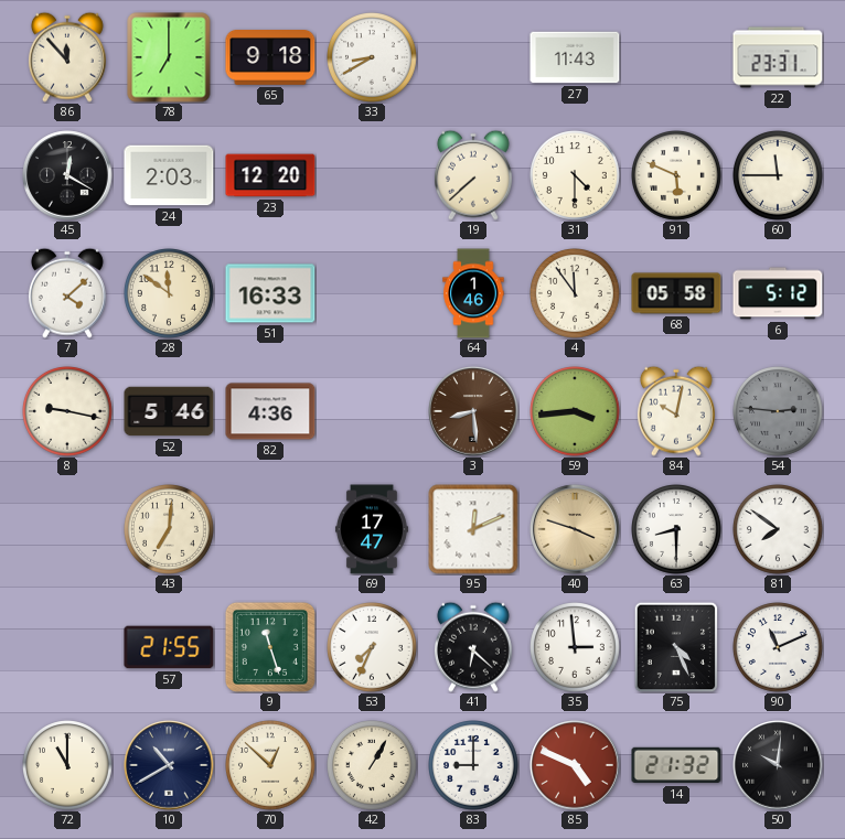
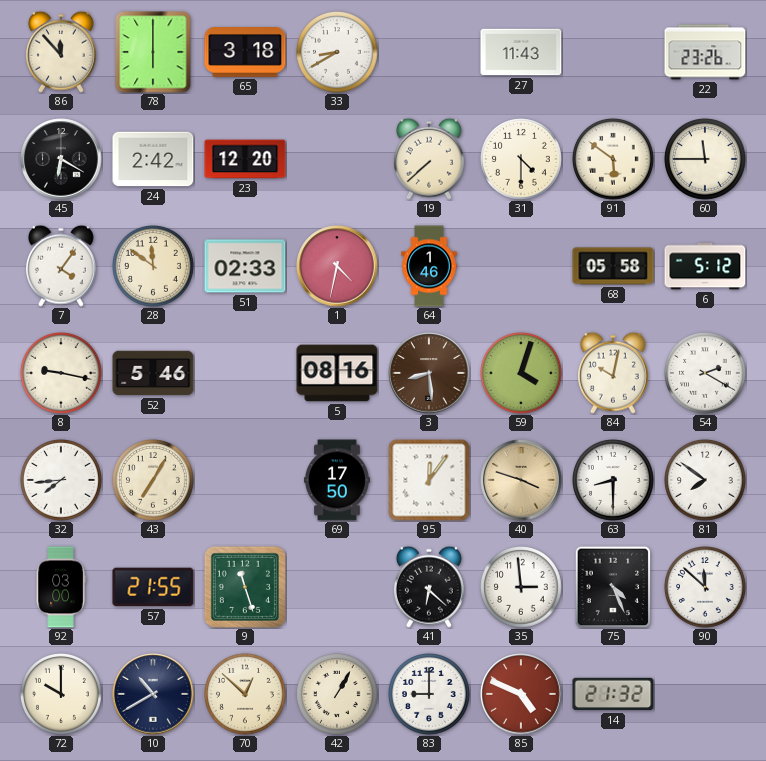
78: 7:00 -> 6:00 (153, 52)
65: 9:18 -> 3:18 (245, 53)
22: 23:31 -> 23:26 (705, 52)
45: 12:20 -> 6:20 (61, 159)
24: 2:03 -> 2:42 (153, 159)
91: 5:49 -> 5:51 (614, 160)
7: 4:08 -> 4:06 (61, 266)
51: 16:33 -> 02:33 (245, 266)
1: none -> 4:32 (337, 266)
4: 11:54 -> none (576, 294)
82: 4:36 -> none (270, 411)
5: none -> 08:16 (337, 373)
59: 3:44 -> 4:03 (522, 374)
54: 2:46 -> 2:20 (706, 374)
54 dial: grey -> white (706, 374)
32: none -> 7:44 (62, 481)
43: 7:01 -> 7:05 (154, 481)
69: 17:47 -> 17:50 (337, 480)
95: 12:11 -> 12:06 (429, 480)
92: none -> 03:00 (61, 587)
53: 7:34 -> none (373, 648)
90: 11:11 -> 11:52 (706, 588)
72: 11:00 -> 10:00 (62, 695)
50: 10:01 -> none (778, 765)
